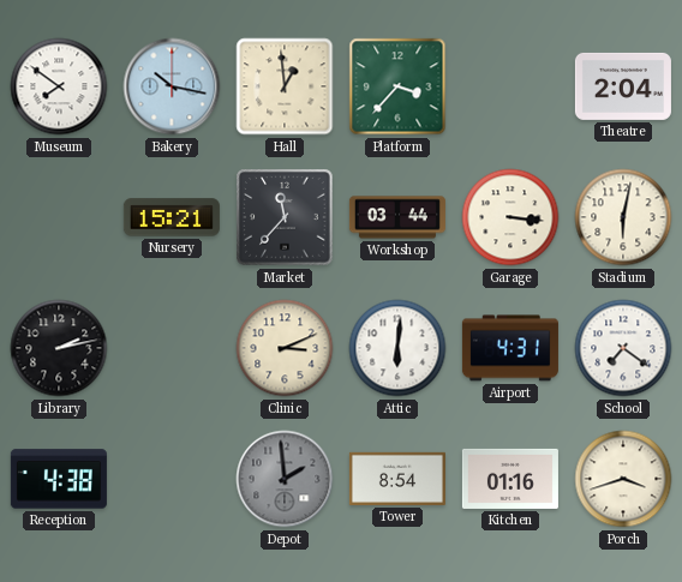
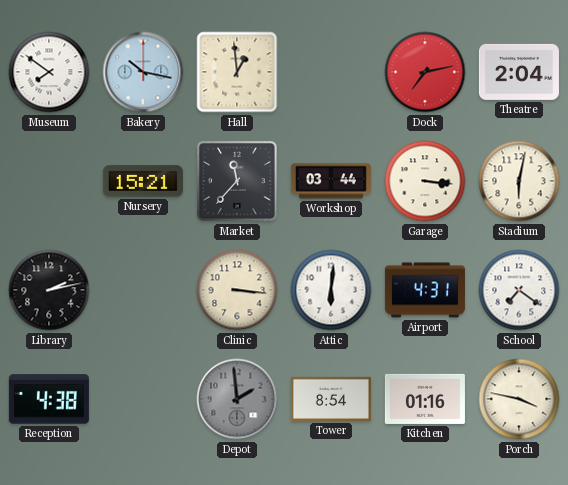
Platform: 3:37 -> none (397, 86)
Dock: none -> 7:13 (425, 72)
Clinic: 3:11 -> 3:16 (237, 290)
Porch: 3:42 -> 3:47 (519, 399)
